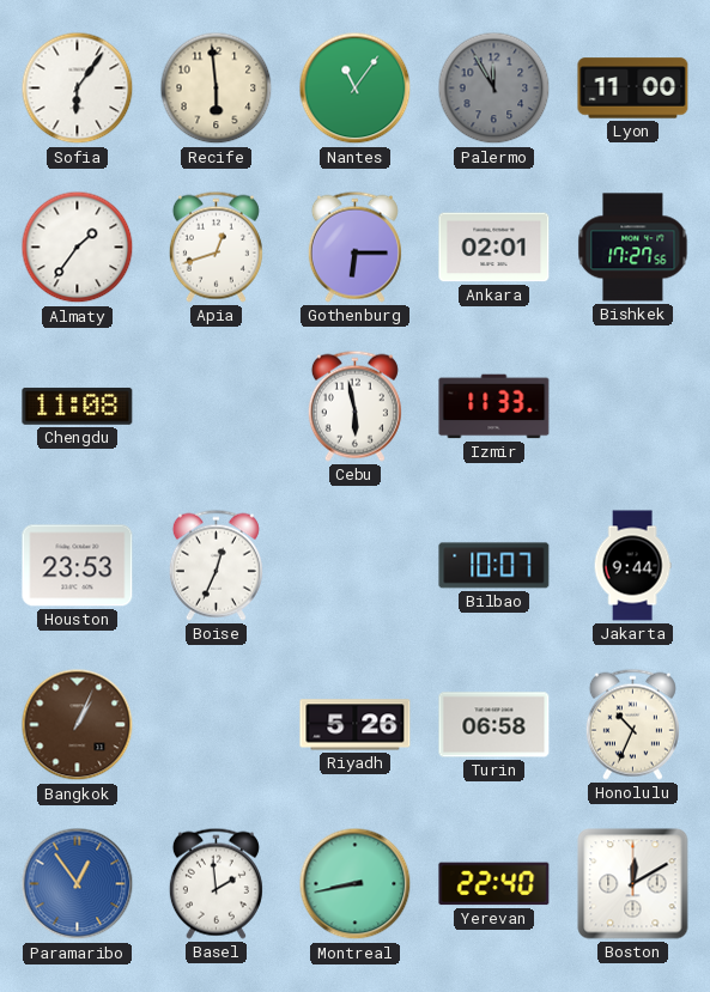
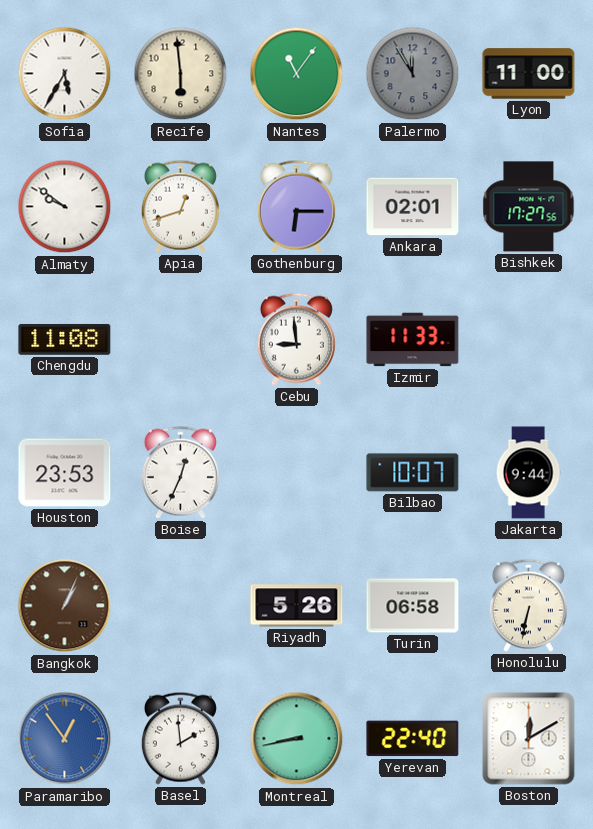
Sofia: 6:06 -> 5:35 (65, 74)
Almaty: 1:36 -> 9:51 (65, 207)
Cebu: 5:58 -> 8:59 (296, 339)
Honolulu: 10:34 -> 6:32 (528, 605)
